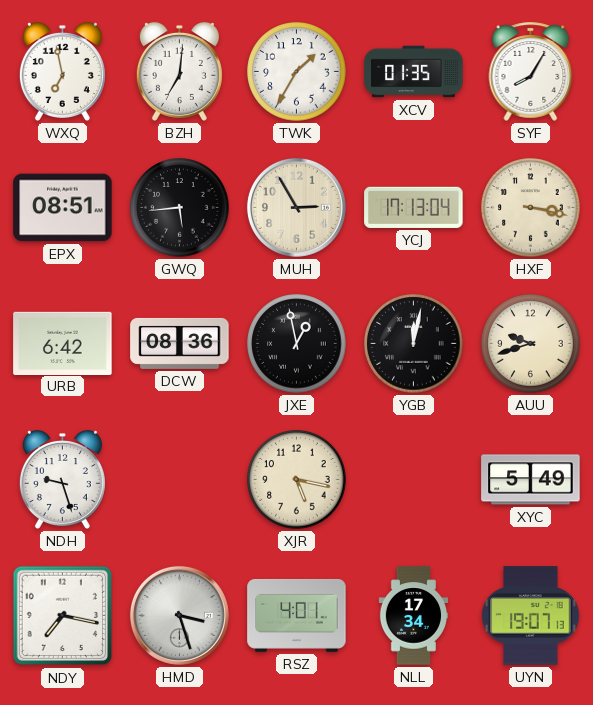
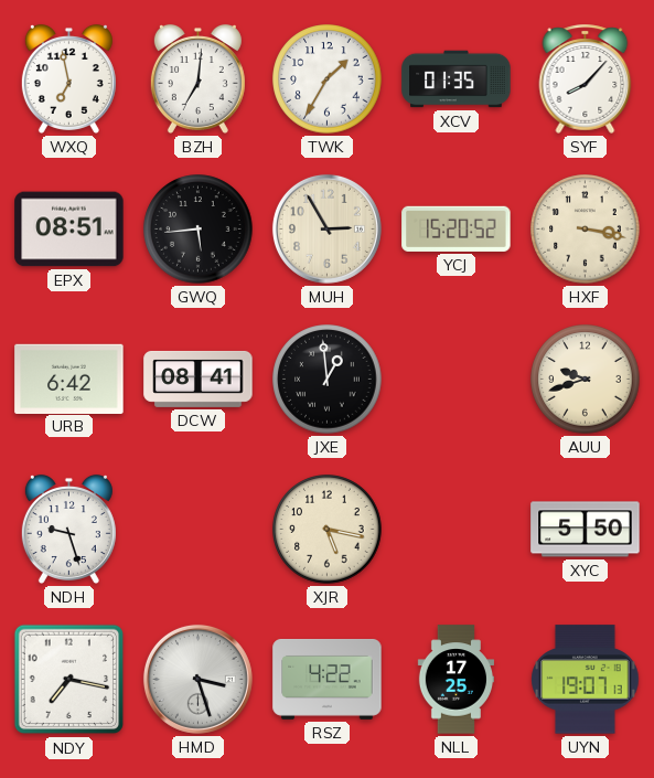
SYF: 8:05 -> 8:07 (586, 78)
YCJ: 17:13 -> 15:20 (457, 228)
DCW: 08:36 -> 08:41 (199, 379)
JXE: 12:58 -> 12:59 (328, 380)
YGB: 12:02 -> none (414, 344)
XYC: 5:49 -> 5:50 (586, 530)
RSZ: 4:01 -> 4:22 (328, 679)
NLL: 17:34 -> 17:25 (455, 680)
